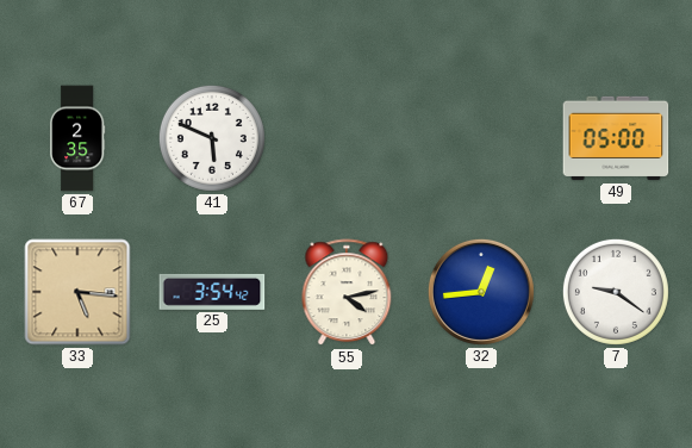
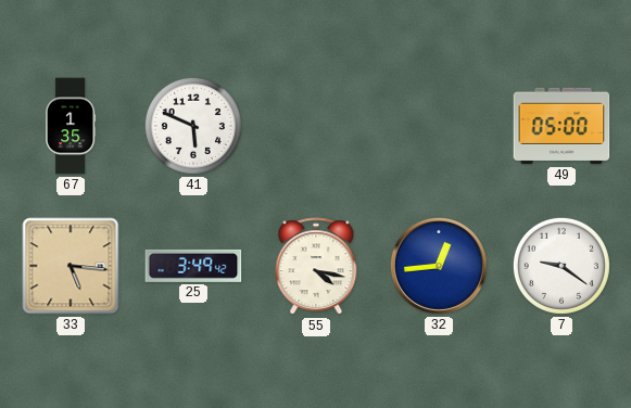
67: 2:35 -> 1:35 (71, 126)
25: 3:54 -> 3:49 (193, 266)
55: 4:13 -> 4:17 (316, 267)
